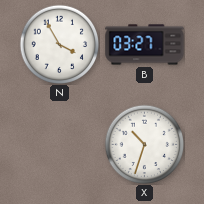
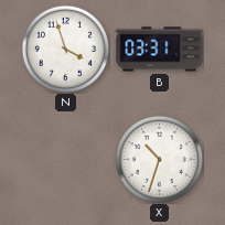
N: 3:55 -> 3:57 (65, 49)
B: 03:27 -> 03:31 (160, 50)
